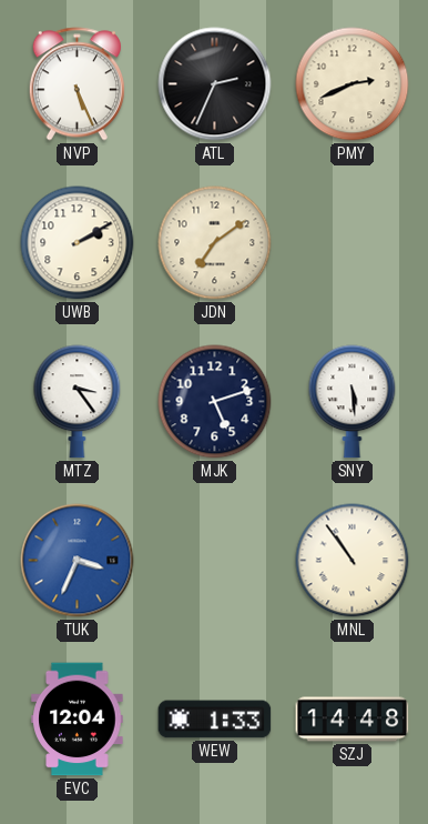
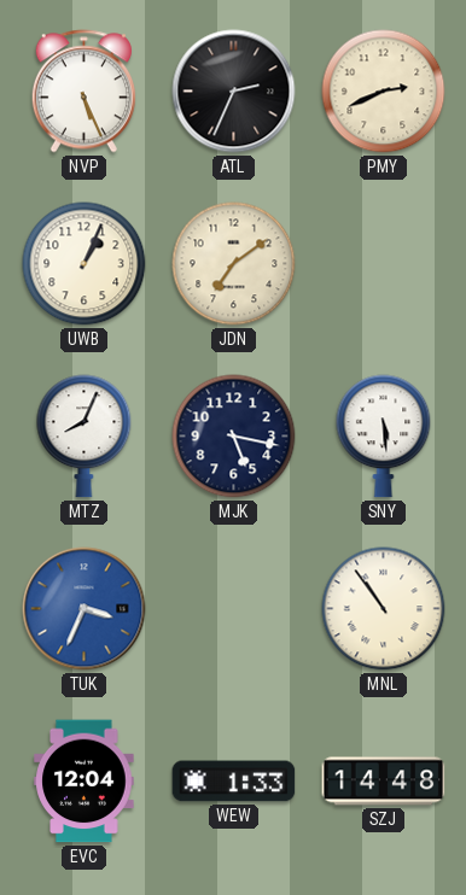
UWB: 2:10 -> 1:04 (85, 264)
MTZ: 3:24 -> 8:04 (85, 437)
MJK: 5:12 -> 5:17 (234, 437)
